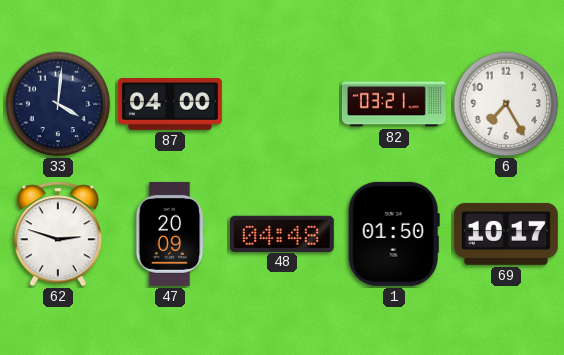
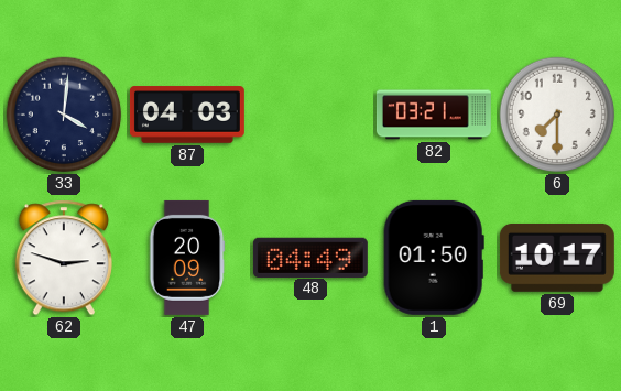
87: 04:00 -> 04:03 (187, 115)
6: 7:25 -> 7:30 (557, 115)
48: 04:48 -> 04:49 (310, 257)
